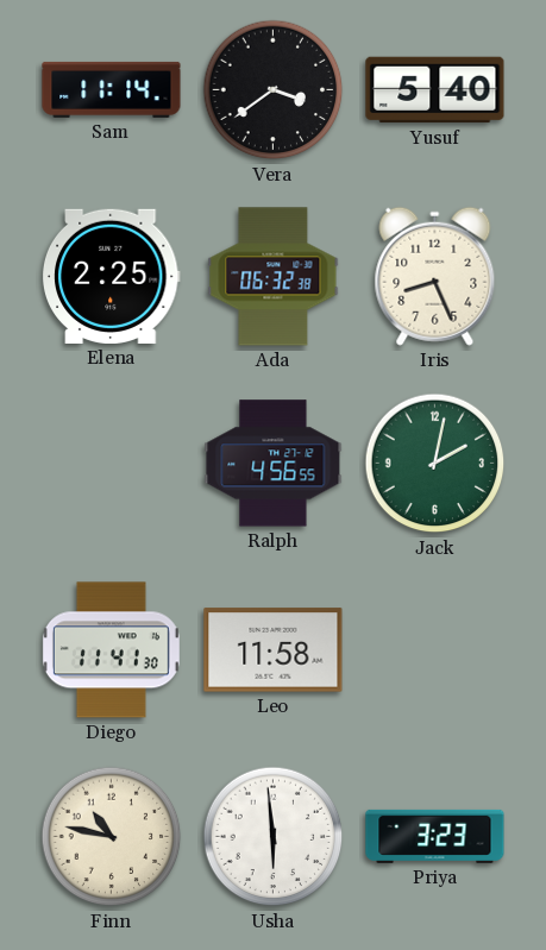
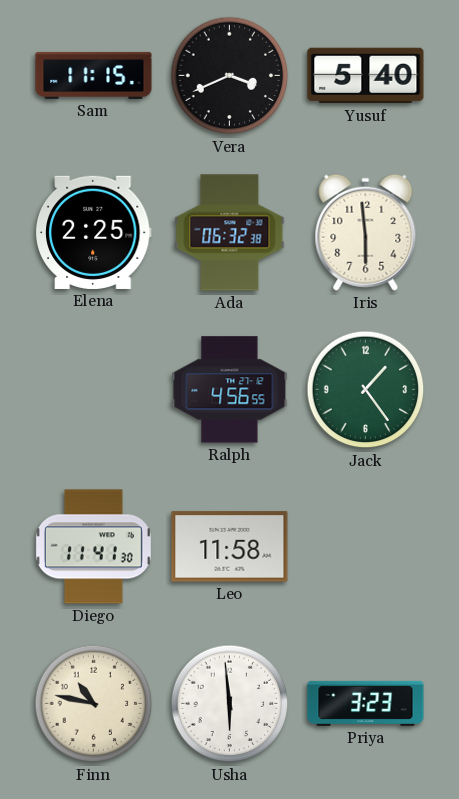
Sam: 11:14 -> 11:15 (94, 75)
Vera: 3:39 -> 3:41 (230, 76)
Iris: 8:26 -> 5:59 (366, 232)
Jack: 2:02 -> 1:24 (366, 390)
